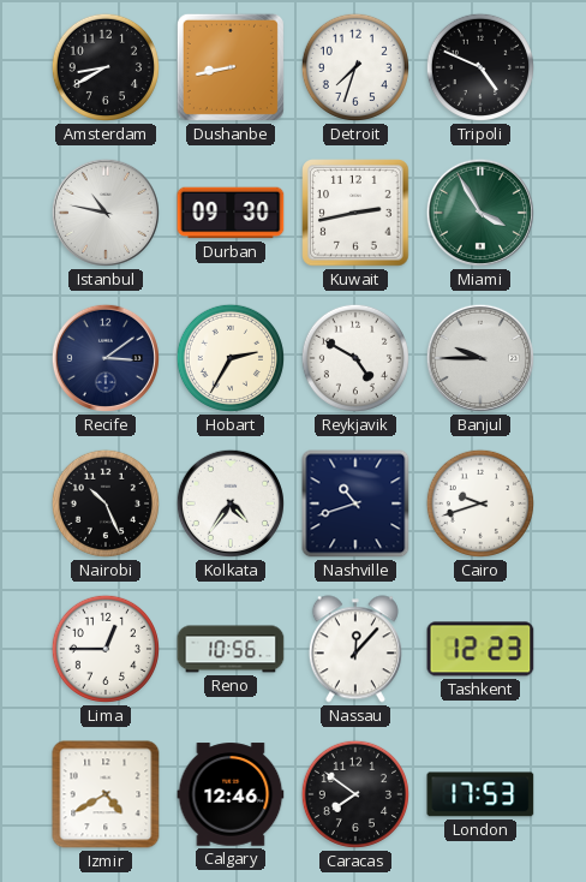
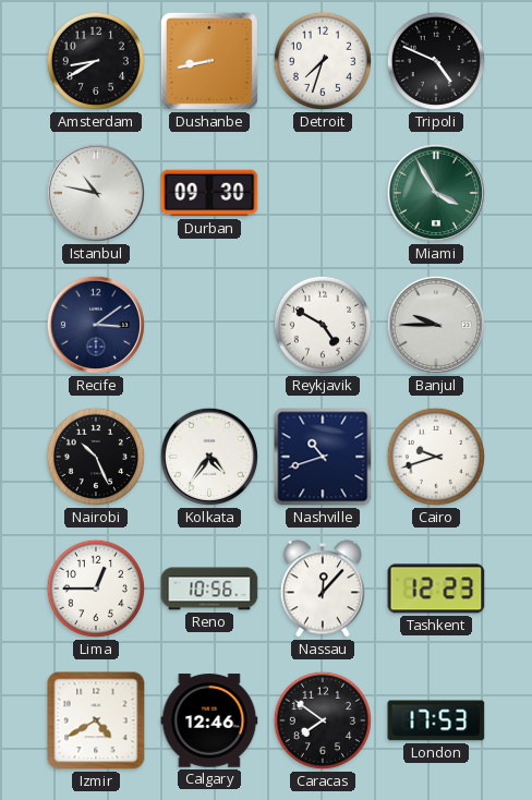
Kuwait: 2:43 -> none (355, 213)
Hobart: 2:35 -> none (231, 358)
